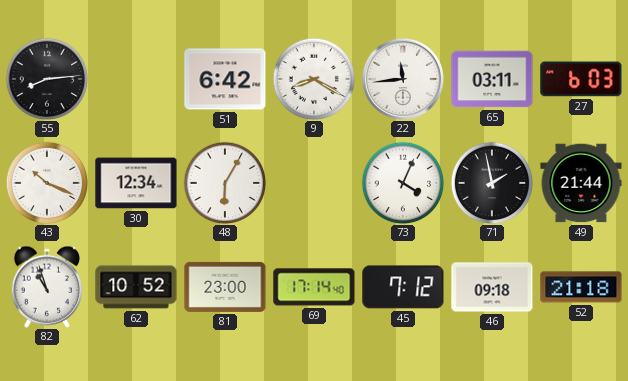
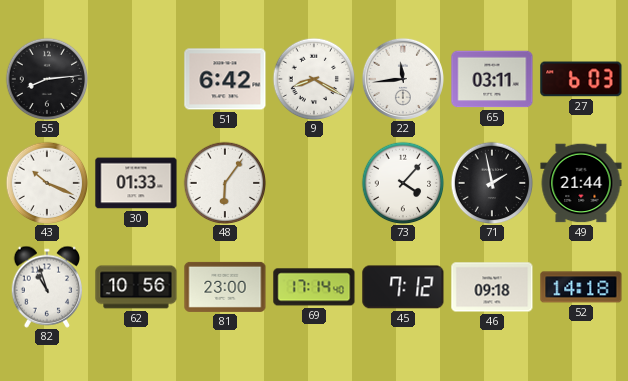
30: 12:34 -> 01:33 (136, 183)
48: 6:05 -> 6:06 (225, 183)
73: 4:04 -> 4:07 (403, 183)
62: 10:52 -> 10:56 (136, 287)
52: 21:18 -> 14:18 (581, 287)
